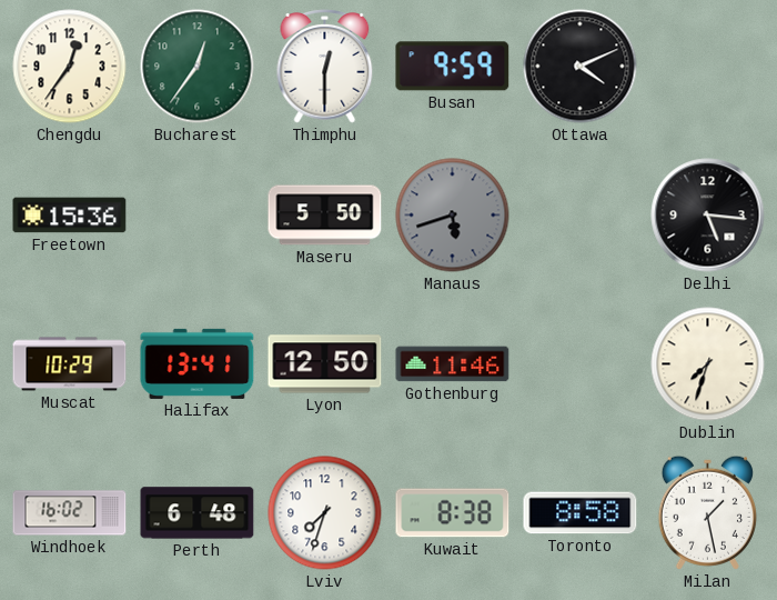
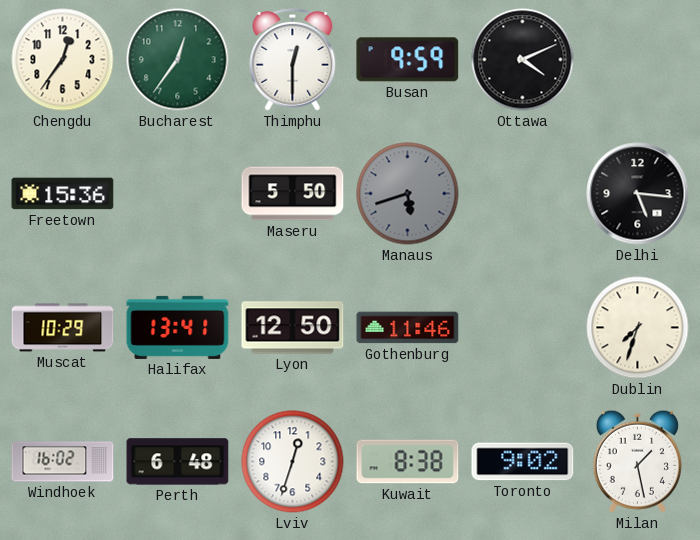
Lviv: 7:33 -> 12:33 (293, 462)
Toronto: 8:58 -> 9:02 (523, 462)
